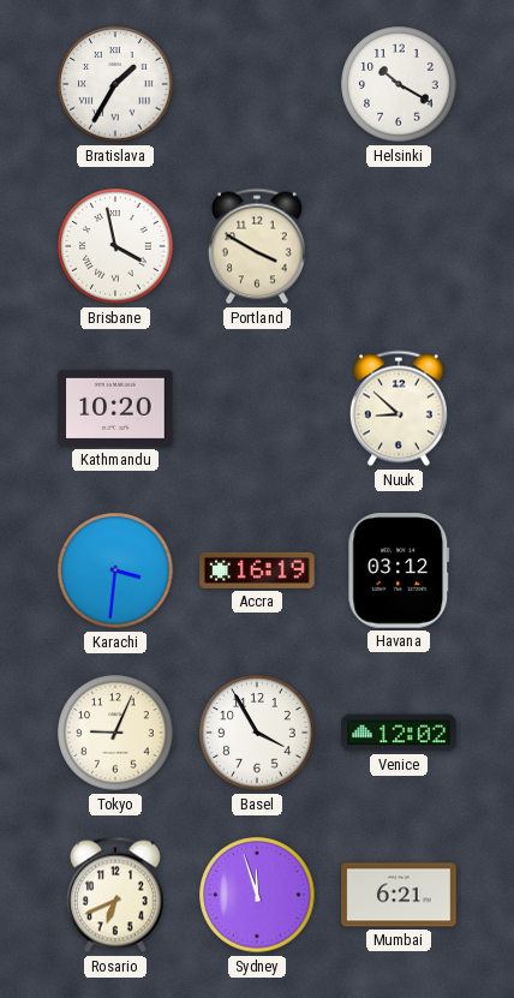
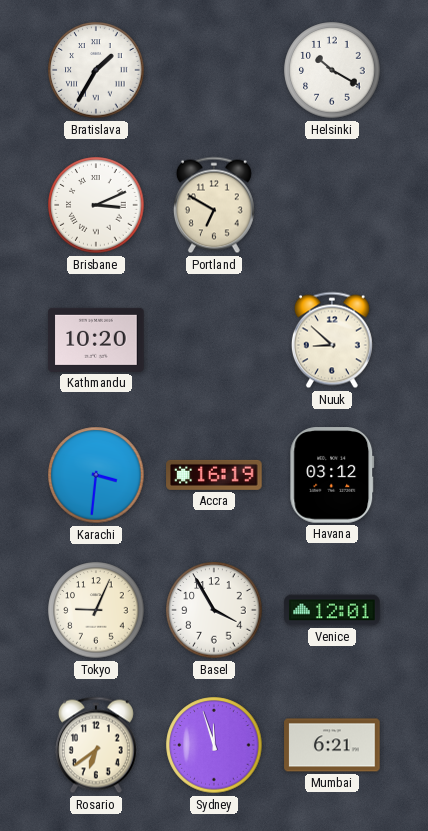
Brisbane: 3:58 -> 3:11 (96, 205)
Portland: 3:50 -> 6:50 (214, 205)
Venice: 12:02 -> 12:01 (332, 610)
Rosario: 6:41 -> 6:39 (96, 745)
